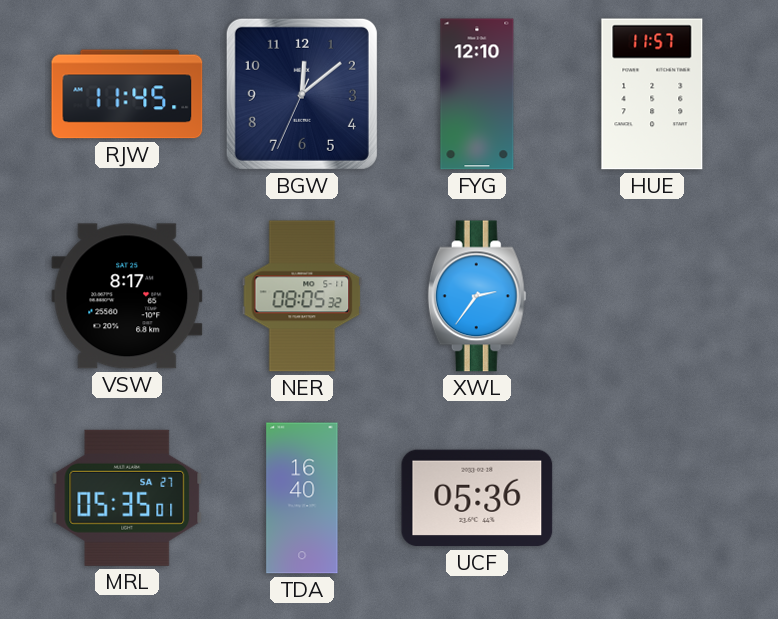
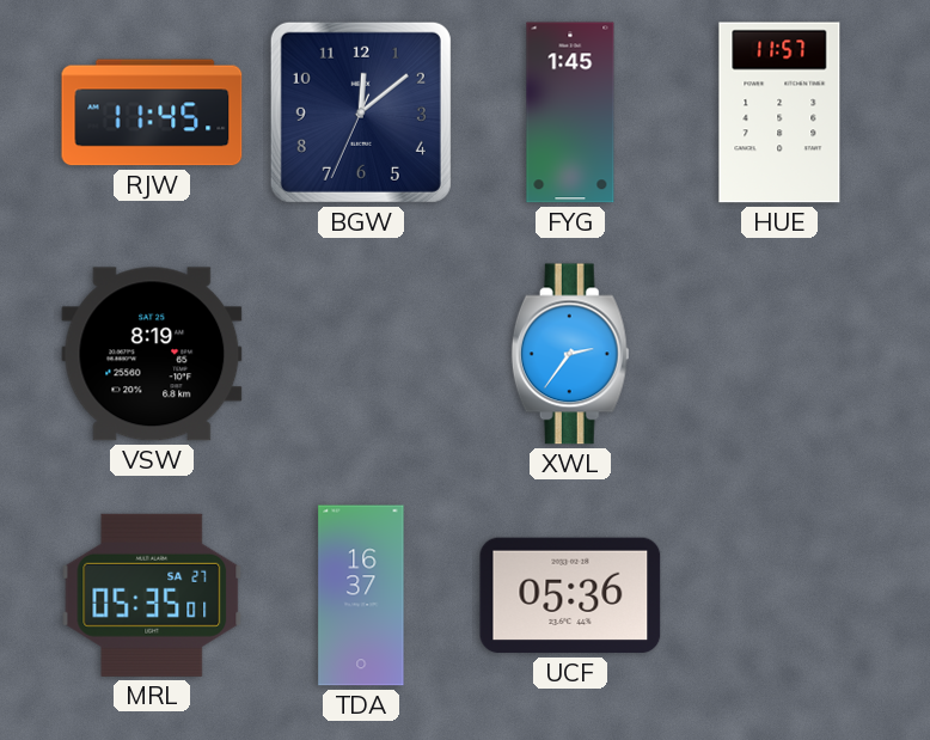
FYG: 12:10 -> 1:45 (570, 112)
VSW: 8:17 -> 8:19 (152, 354)
NER: 08:05 -> none (302, 296)
TDA: 16:40 -> 16:37 (361, 595)
